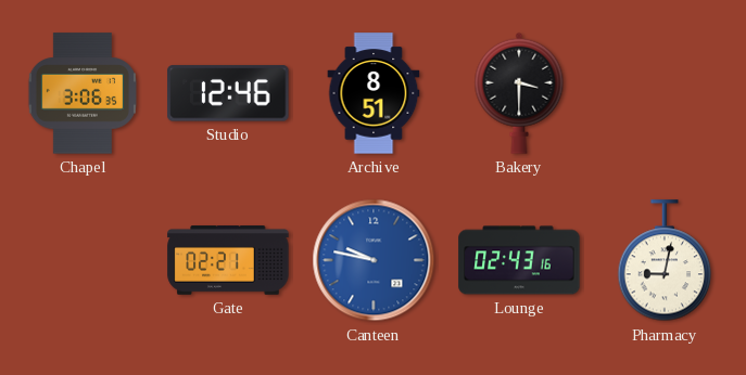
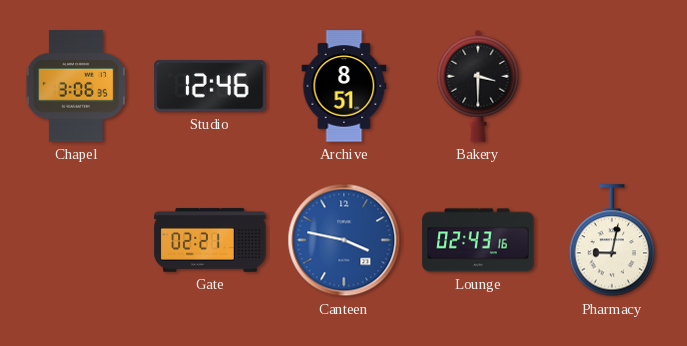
Canteen: 9:47 -> 3:47 (344, 240)
